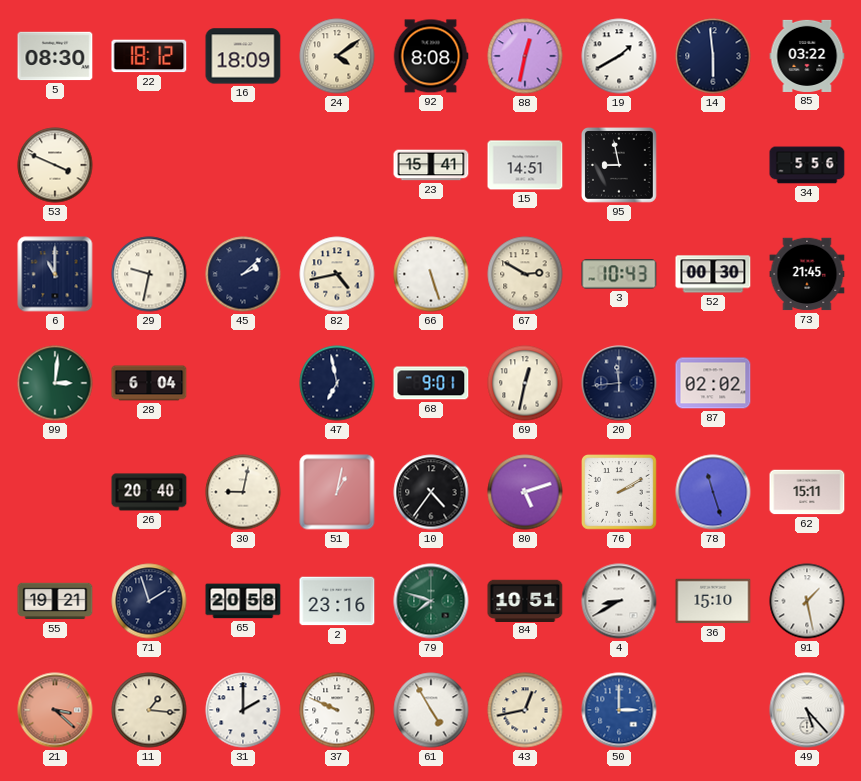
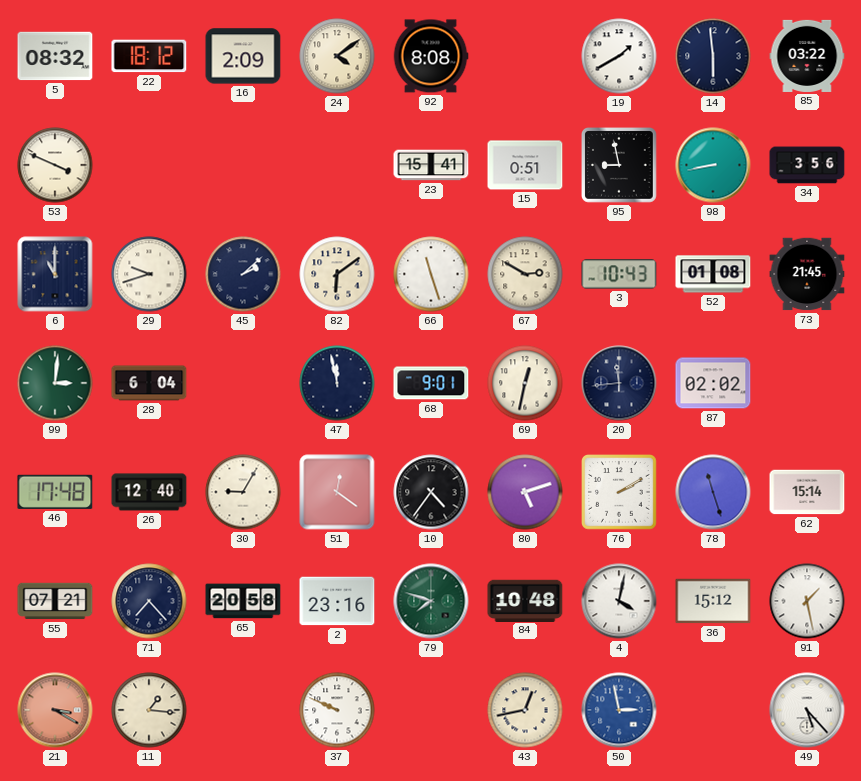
5: 08:30 -> 08:32 (55, 56)
16: 18:09 -> 2:09 (243, 56)
88: 12:32 -> none (525, 56)
15: 14:51 -> 0:51 (525, 165)
98: none -> 8:43 (713, 165)
34: 5:56 -> 3:56 (807, 165)
29: 9:32 -> 9:42 (149, 274)
82: 4:43 -> 6:09 (337, 274)
66: 5:27 -> 11:27 (431, 274)
52: 00:30 -> 01:08 (713, 274)
47: 6:58 -> 11:58 (337, 383)
46: none -> 17:48 (55, 492)
26: 20:40 -> 12:40 (149, 492)
30: 9:02 -> 9:05 (243, 492)
51: 1:02 -> 12:21 (337, 492)
62: 15:11 -> 15:14 (807, 492)
55: 19:21 -> 07:21 (55, 601)
71: 1:57 -> 7:23 (149, 601)
84: 10:51 -> 10:48 (525, 600)
4: 8:40 -> 4:02 (619, 601)
36: 15:10 -> 15:12 (713, 601)
21: 3:22 -> 3:20 (55, 710)
31: 2:00 -> none (243, 710)
61: 4:55 -> none (431, 710)
50: 3:00 -> 2:58 (619, 710)
